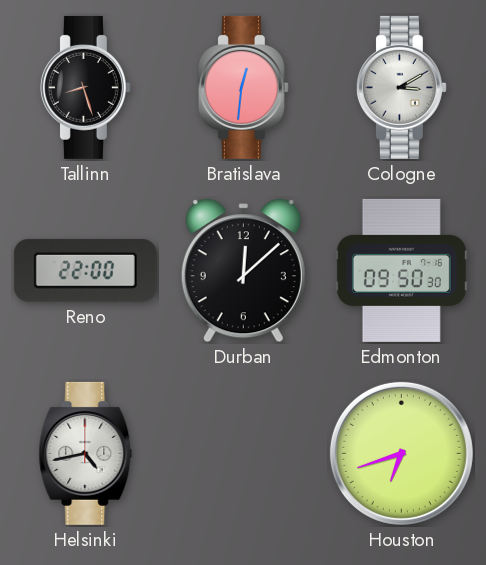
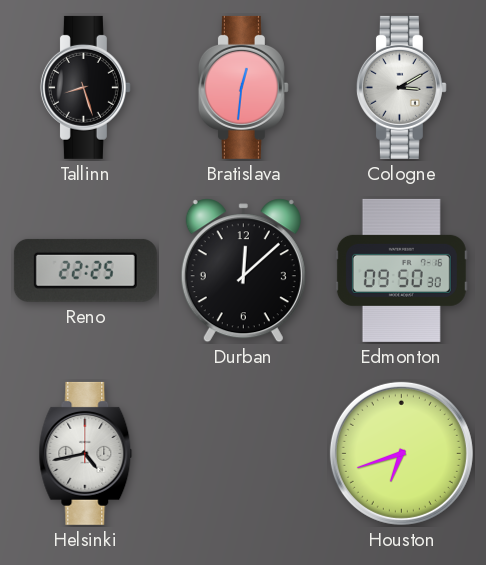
Reno: 22:00 -> 22:25 (85, 270)
